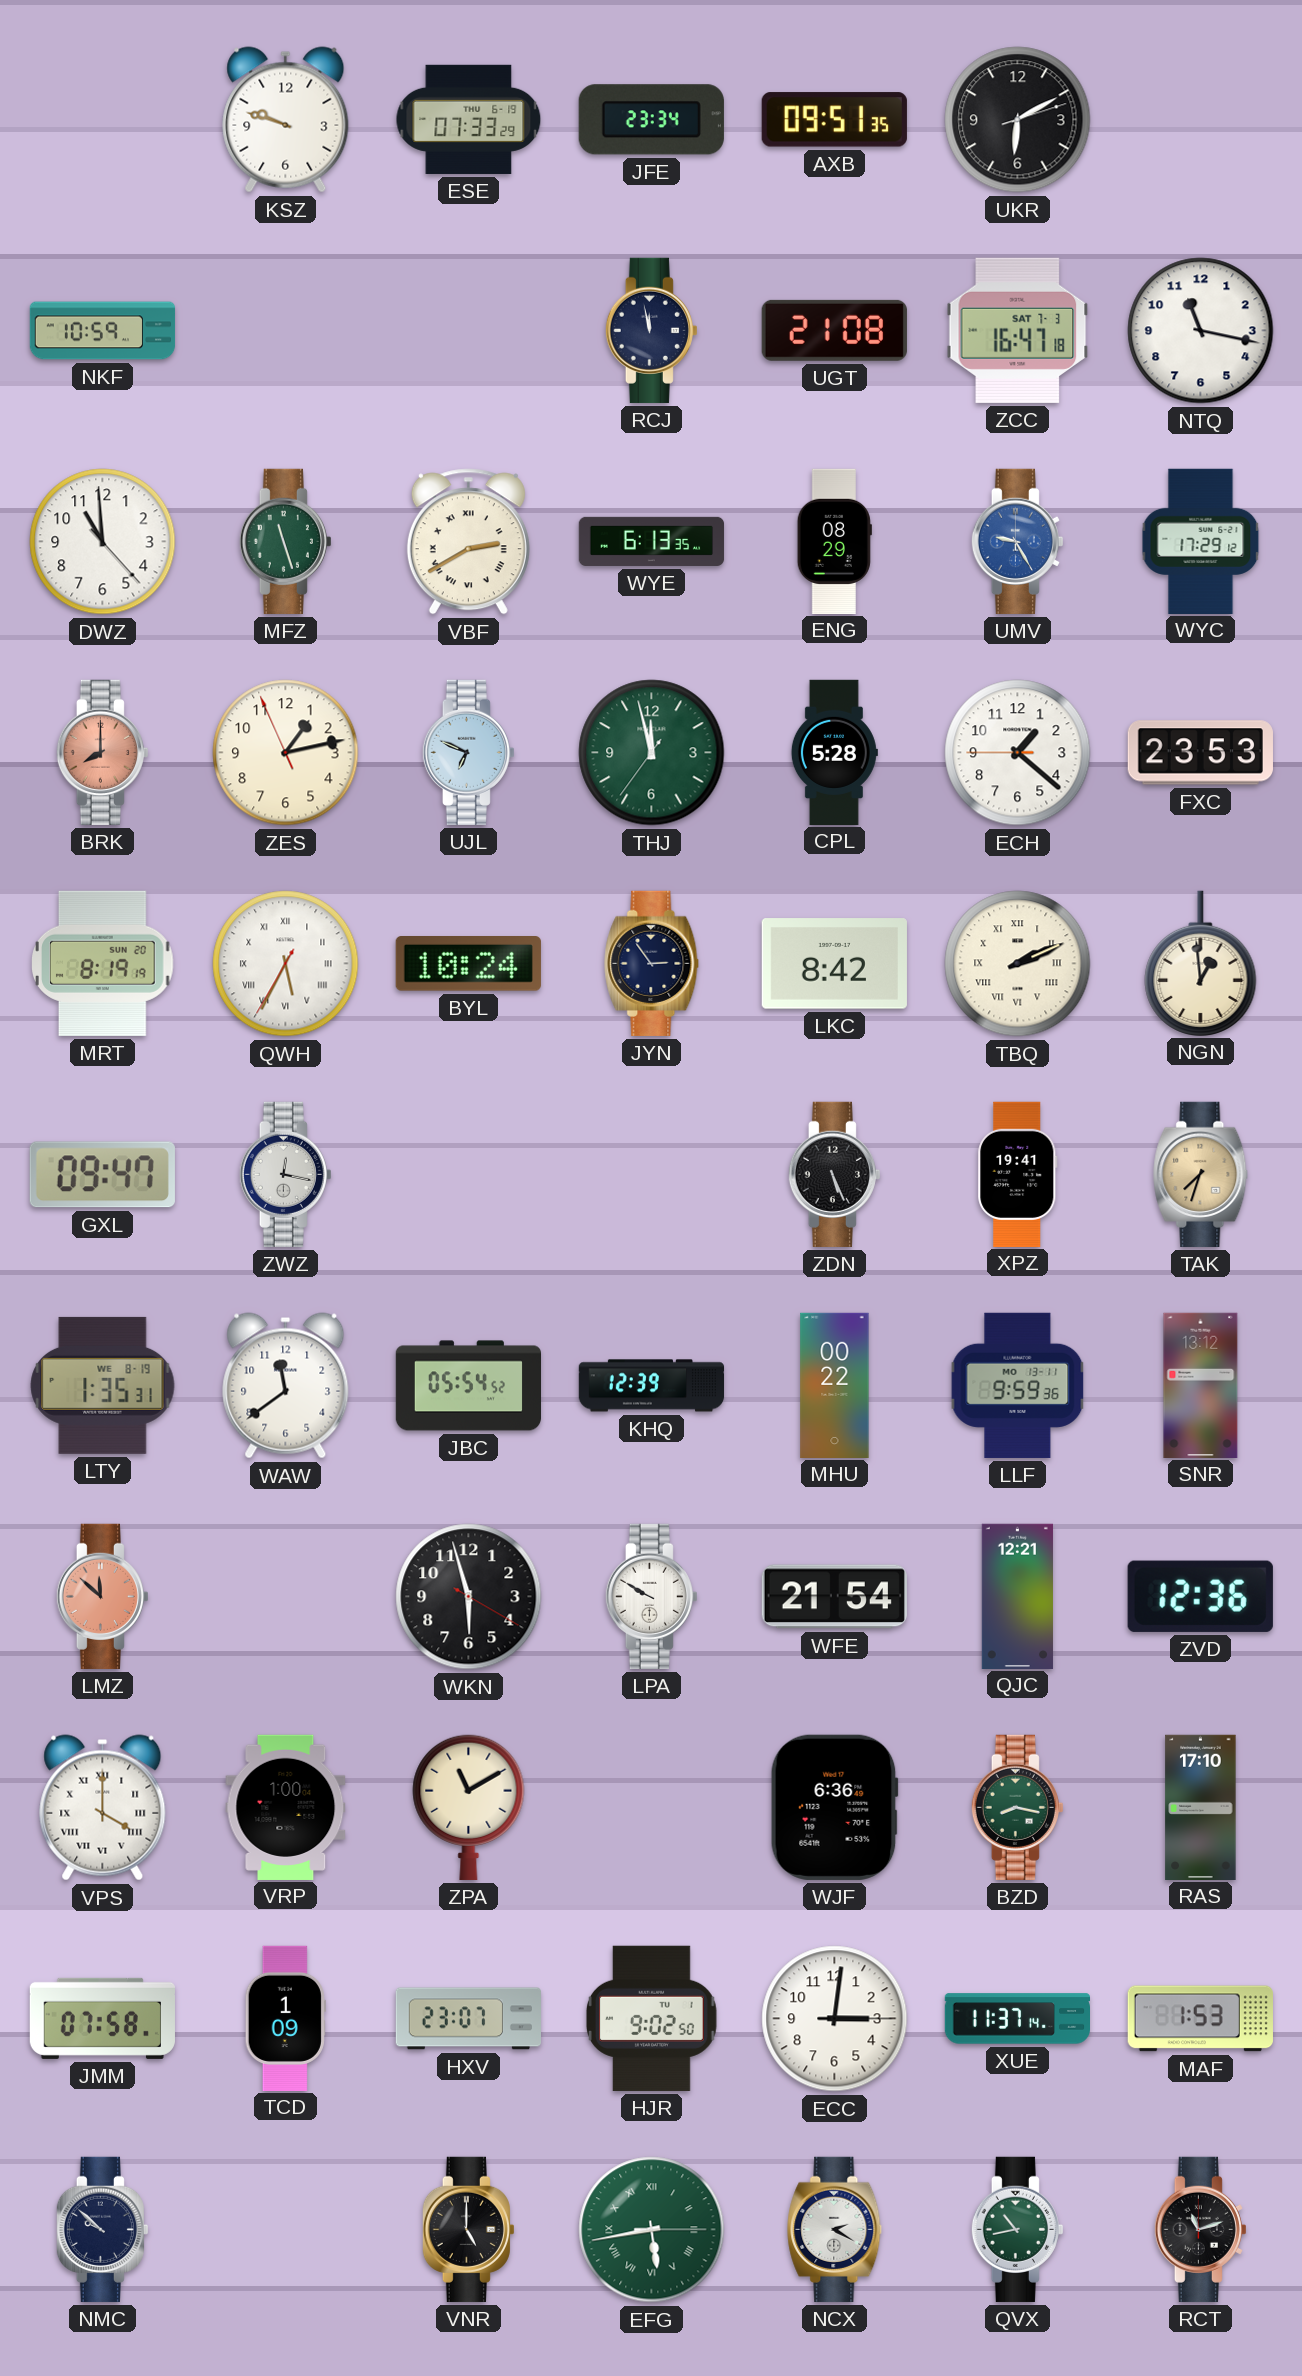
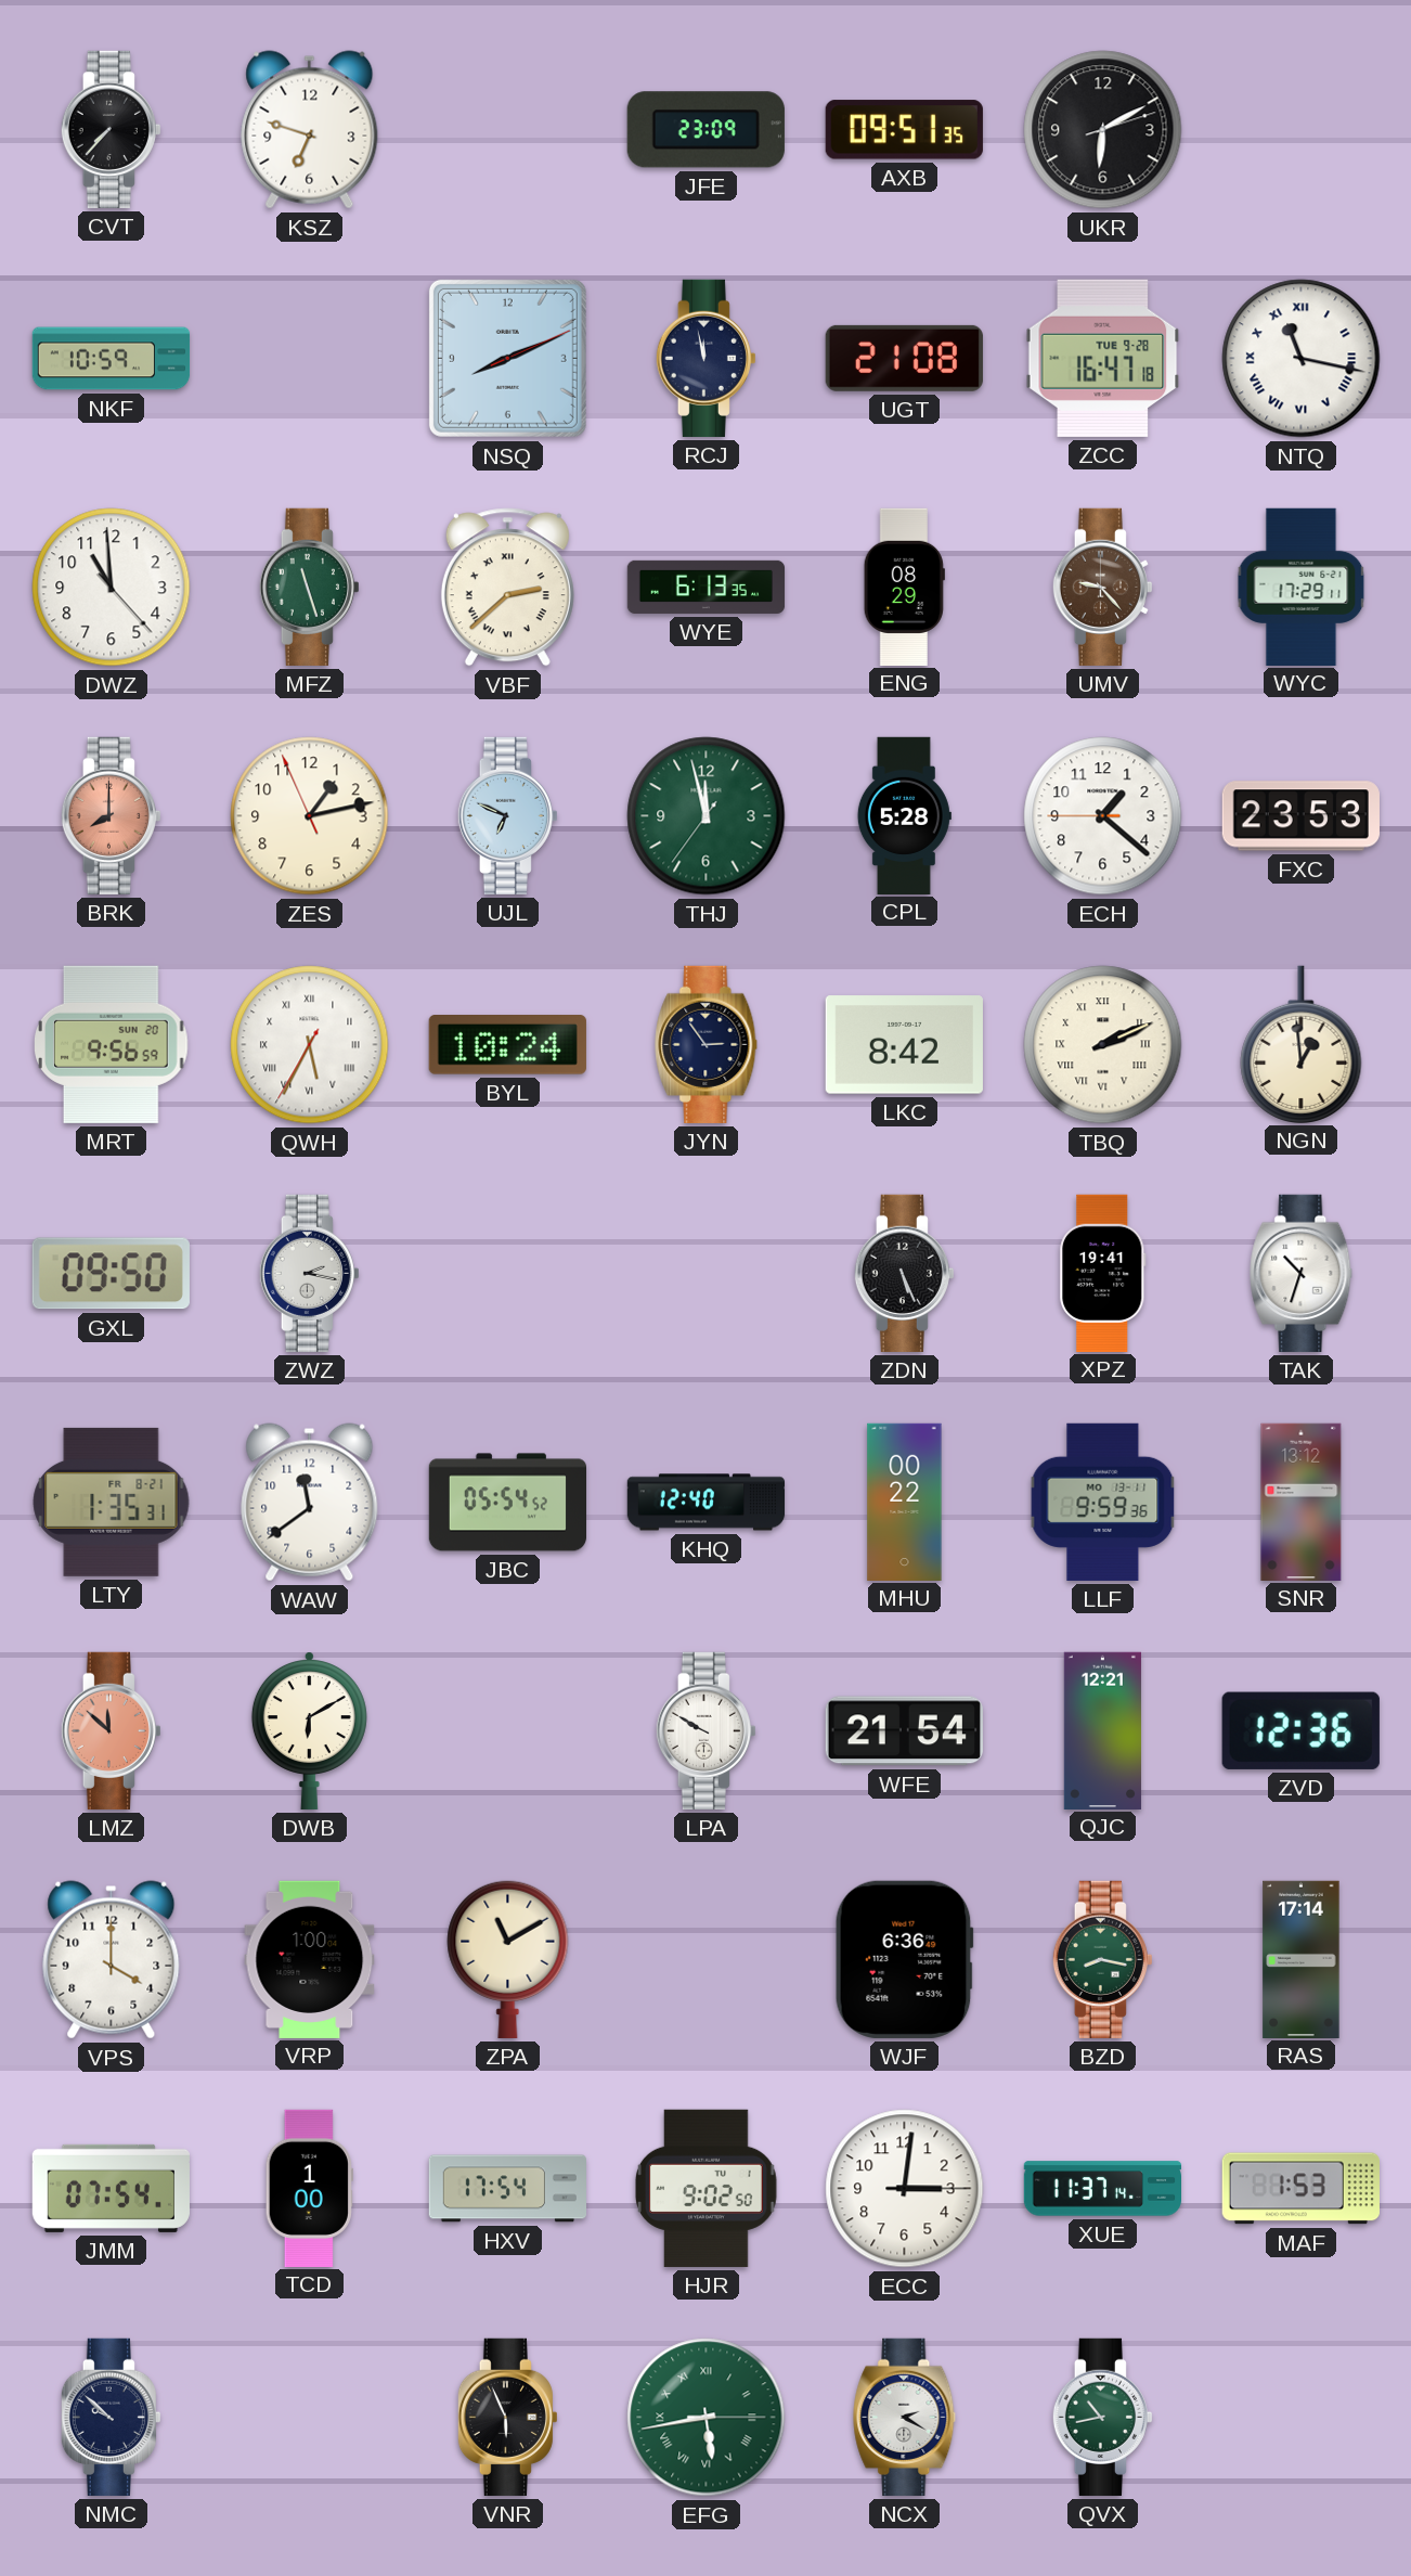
CVT: none -> 7:37 (111, 129)
KSZ: 9:48 -> 6:48 (310, 130)
ESE: 07:33 -> none (469, 119)
JFE: 23:34 -> 23:09 (705, 130)
NSQ: none -> 8:11 (507, 358)
ZCC date: SAT 7-3 -> TUE 9-28 (1103, 358)
NTQ numerals: Arabic -> Roman (1302, 359)
VBF: 2:40 -> 2:38 (507, 588)
UMV: 9:25 -> 9:23 (1102, 587)
UMV dial: blue -> brown (1102, 587)
WYC: 17:29:12 -> 17:29:11 (1302, 587)
MRT: 8:19 -> 9:56 (112, 1044)
GXL: 09:47 -> 09:50 (111, 1274)
ZWZ: 12:17 -> 2:17 (309, 1273)
TAK: 7:33 -> 10:33 (1302, 1273)
TAK dial: champagne -> white (1302, 1273)
LTY date: WE 8-19 -> FR 8-21 (112, 1502)
KHQ: 12:39 -> 12:40 (707, 1503)
DWB: none -> 6:10 (309, 1730)
WKN: 5:57 -> none (469, 1597)
VPS numerals: Roman -> Arabic (112, 1960)
RAS: 17:10 -> 17:14 (1302, 1959)
JMM: 07:58 -> 07:54 (111, 2188)
TCD: 1:09 -> 1:00 (309, 2188)
HXV: 23:07 -> 17:54 (507, 2189)
VNR: 5:00 -> 5:56 (507, 2417)
RCT: 11:12 -> none (1200, 2229)
